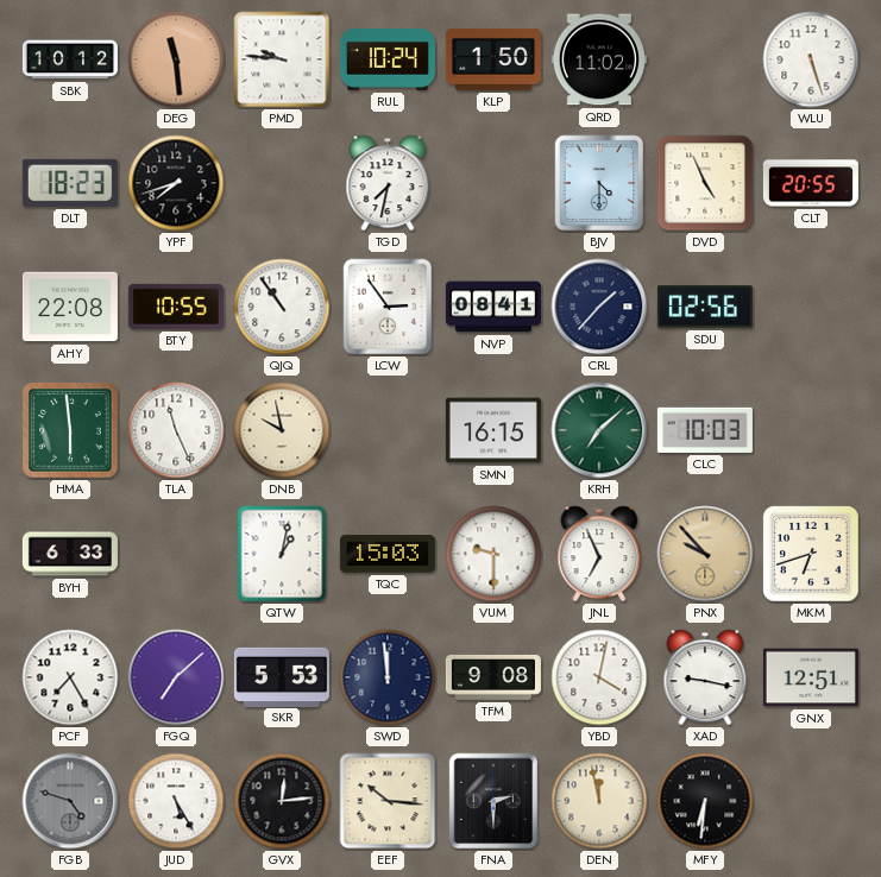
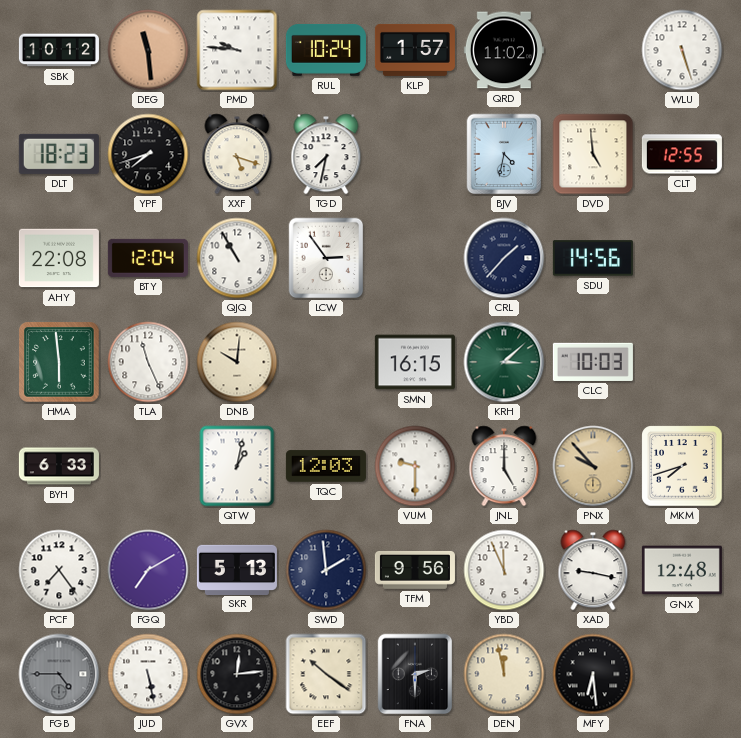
KLP: 1:50 -> 1:57 (415, 50)
XXF: none -> 5:18 (237, 154)
BJV: 4:30 -> 4:32 (504, 154)
DVD: 4:56 -> 4:59 (593, 154)
CLT: 20:55 -> 12:55 (682, 154)
BTY: 10:55 -> 12:04 (148, 258)
QJQ: 10:54 -> 10:55 (237, 258)
NVP: 08:41 -> none (493, 307)
SDU: 02:56 -> 14:56 (593, 258)
DNB: 9:58 -> 10:01 (237, 362)
KRH: 7:08 -> 3:08 (504, 362)
TQC: 15:03 -> 12:03 (326, 466)
JNL: 6:56 -> 5:00 (504, 466)
MKM: 6:42 -> 7:42 (682, 466)
PCF: 7:25 -> 7:24 (59, 570)
FGQ: 7:08 -> 7:10 (148, 570)
SKR: 5:53 -> 5:13 (237, 569)
SWD: 11:59 -> 1:59 (326, 570)
TFM: 9:08 -> 9:56 (415, 570)
YBD: 4:02 -> 11:56 (504, 570)
GNX: 12:51 -> 12:48 (682, 570)
FGB: 4:48 -> 4:45 (59, 674)
JUD: 5:25 -> 5:28 (148, 674)
EEF: 10:16 -> 10:21 (326, 674)
MFY: 6:31 -> 6:29 (593, 674)
